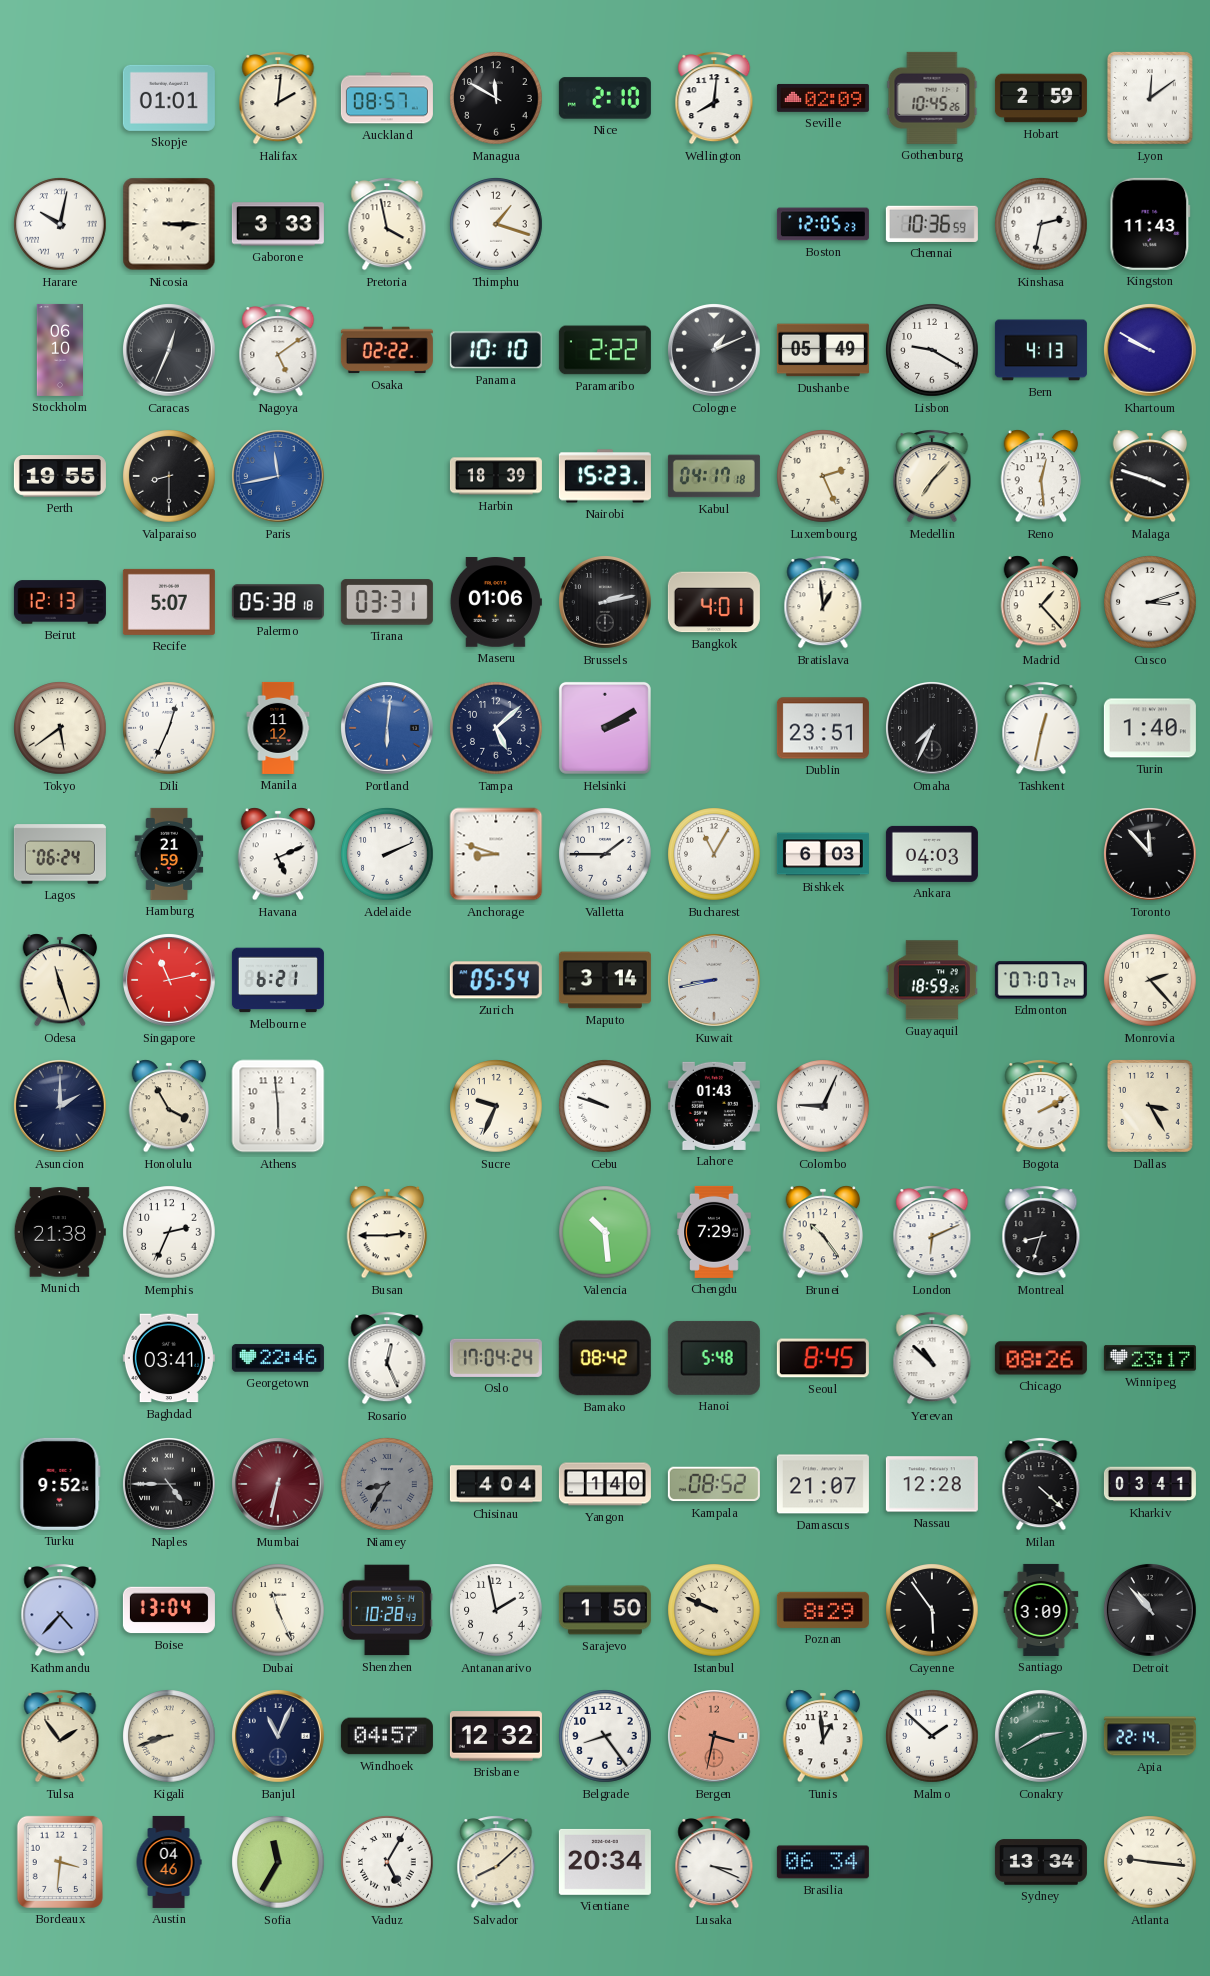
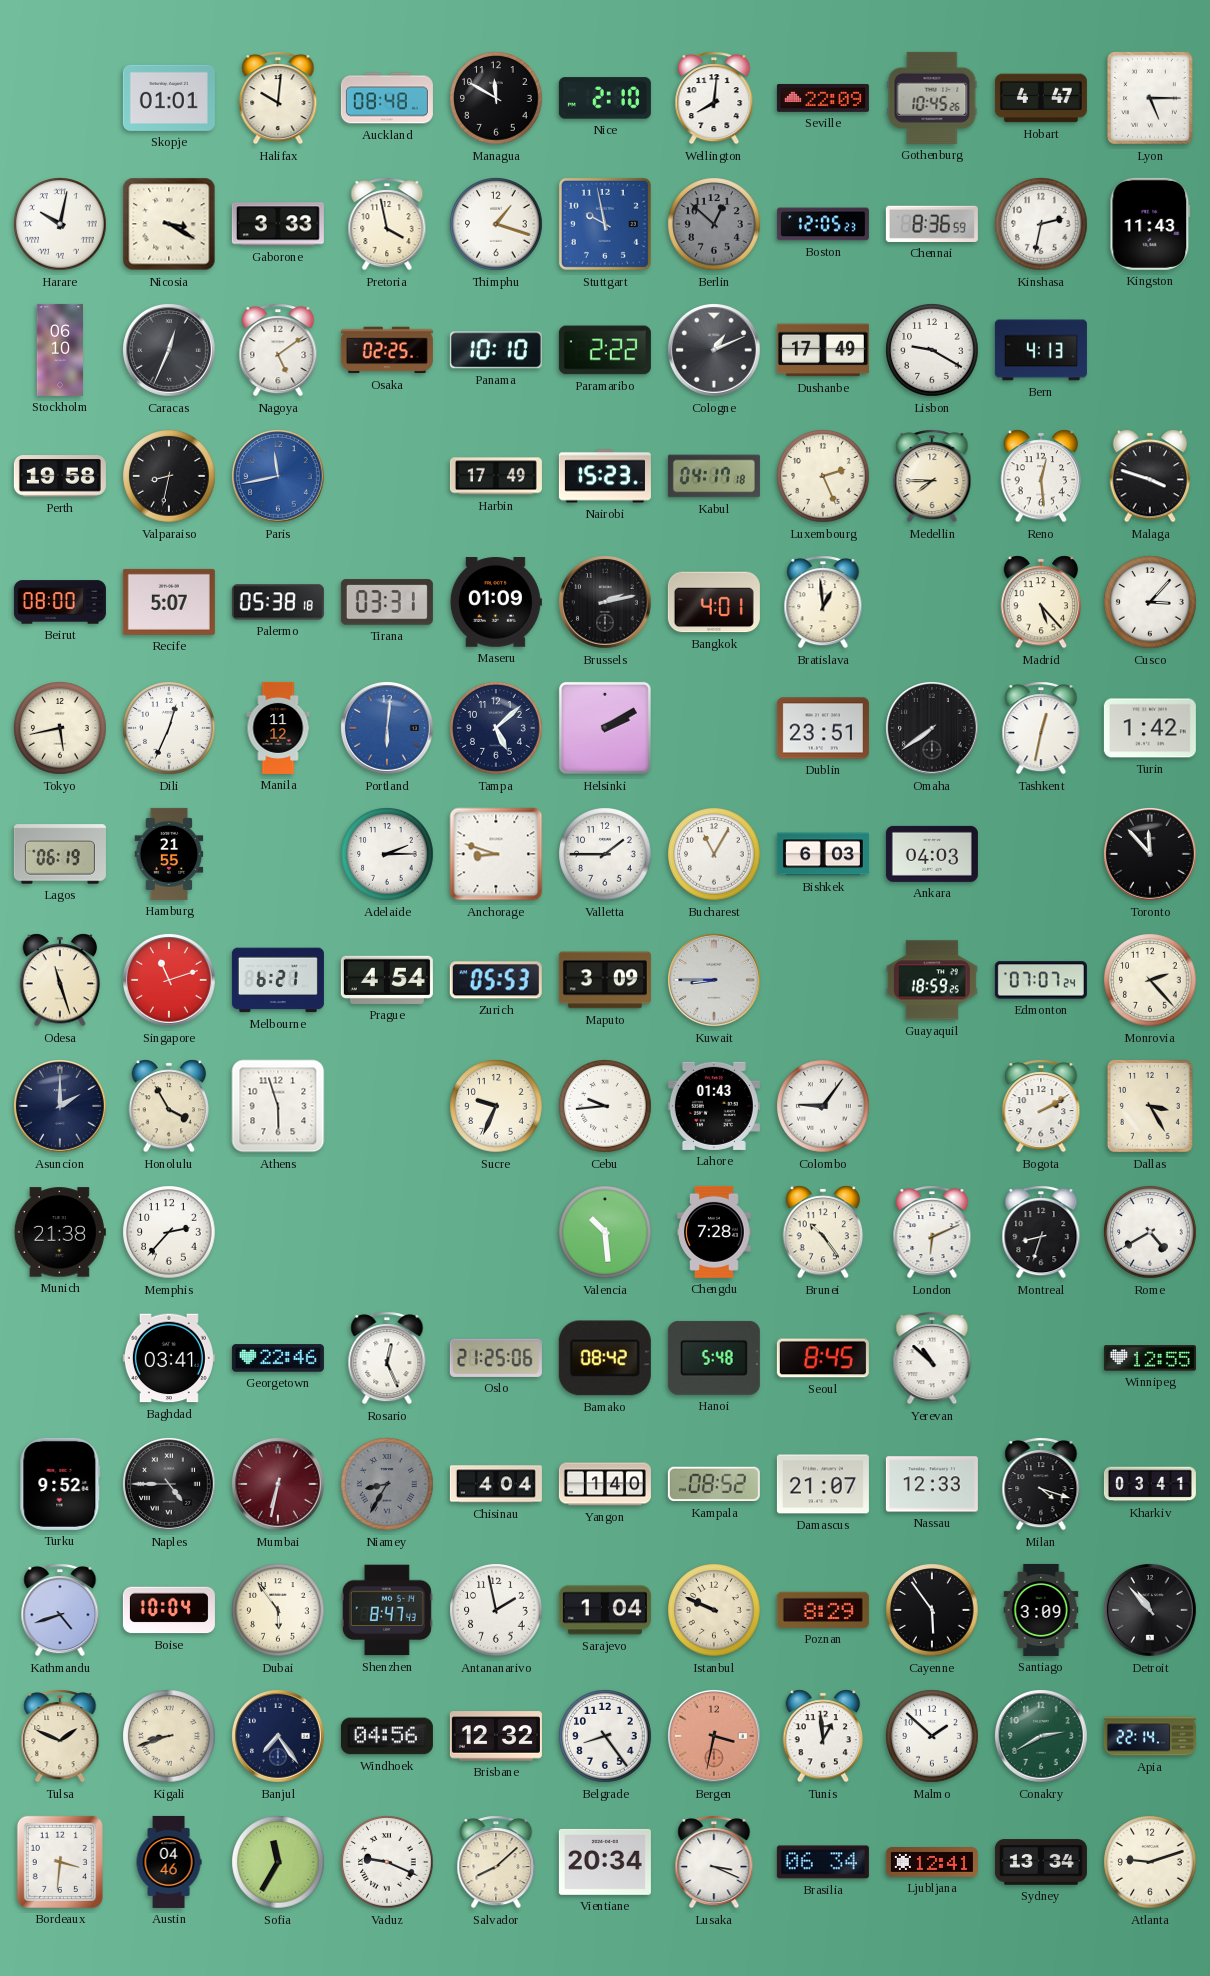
Halifax: 2:01 -> 10:01 (278, 98)
Auckland: 08:57 -> 08:48 (387, 98)
Seville: 02:09 -> 22:09 (823, 98)
Hobart: 2:59 -> 4:47 (1041, 98)
Lyon: 12:09 -> 5:15 (1150, 98)
Nicosia: 3:15 -> 3:20 (169, 224)
Stuttgart: none -> 9:58 (605, 224)
Berlin: none -> 12:52 (714, 224)
Chennai: 10:36 -> 8:36 (932, 224)
Osaka: 02:22 -> 02:25 (387, 350)
Dushanbe: 05:49 -> 17:49 (823, 350)
Khartoum: 9:50 -> none (1151, 351)
Perth: 19:55 -> 19:58 (60, 476)
Valparaiso: 8:30 -> 8:32 (169, 476)
Harbin: 18:39 -> 17:49 (496, 476)
Medellin: 7:07 -> 7:45 (932, 476)
Beirut: 12:13 -> 08:00 (60, 602)
Maseru: 01:06 -> 01:09 (496, 602)
Madrid: 1:23 -> 5:23 (1041, 602)
Cusco: 3:12 -> 3:07 (1150, 602)
Tokyo: 5:39 -> 5:43 (60, 728)
Omaha: 7:34 -> 7:39 (933, 729)
Turin: 1:40 -> 1:42 (1150, 728)
Lagos: 06:24 -> 06:19 (60, 854)
Hamburg: 21:59 -> 21:55 (169, 854)
Havana: 5:11 -> none (278, 854)
Adelaide: 2:11 -> 2:15 (387, 854)
Singapore: 11:13 -> 11:12 (170, 981)
Prague: none -> 4:54 (387, 980)
Zurich: 05:54 -> 05:53 (496, 980)
Maputo: 3:14 -> 3:09 (605, 980)
Kuwait: 8:43 -> 8:45 (715, 981)
Athens: 5:59 -> 5:57 (278, 1106)
Cebu: 9:48 -> 9:44 (605, 1106)
Colombo: 9:04 -> 9:06 (823, 1106)
Memphis: 2:34 -> 2:37 (169, 1232)
Busan: 2:45 -> none (387, 1232)
Chengdu: 7:29 -> 7:28 (714, 1232)
Rome: none -> 4:40 (1150, 1232)
Oslo: 17:04 -> 21:25 (496, 1358)
Chicago: 08:26 -> none (1041, 1358)
Winnipeg: 23:17 -> 12:55 (1150, 1358)
Nassau: 12:28 -> 12:33 (932, 1484)
Milan: 4:22 -> 4:18 (1041, 1484)
Kathmandu: 4:37 -> 4:42 (60, 1610)
Boise: 13:04 -> 10:04 (169, 1610)
Dubai: 11:26 -> 5:54 (278, 1610)
Shenzhen: 10:28 -> 8:47 (387, 1610)
Sarajevo: 1:50 -> 1:04 (605, 1610)
Tulsa: 1:54 -> 1:49 (60, 1736)
Banjul: 11:04 -> 7:24 (279, 1737)
Windhoek: 04:57 -> 04:56 (387, 1736)
Vaduz: 5:05 -> 9:19 (387, 1862)
Ljubljana: none -> 12:41 (932, 1863)
Atlanta: 9:16 -> 9:12 (1150, 1862)
